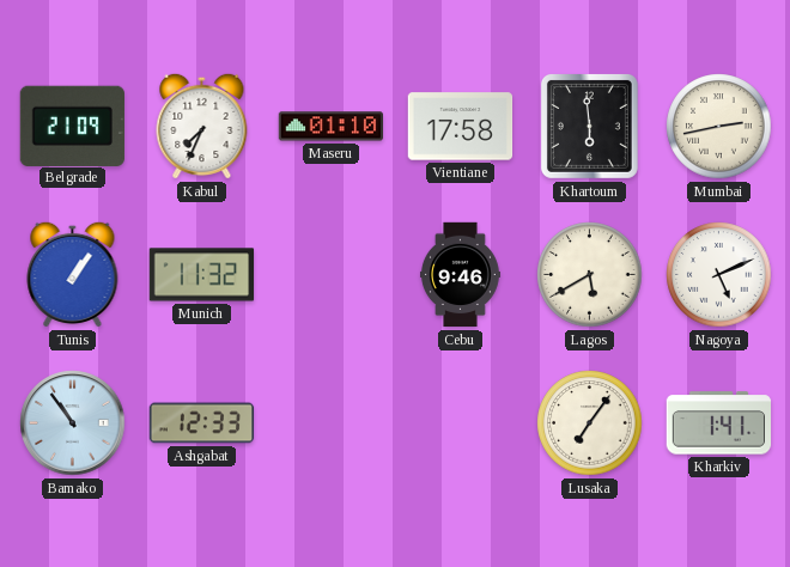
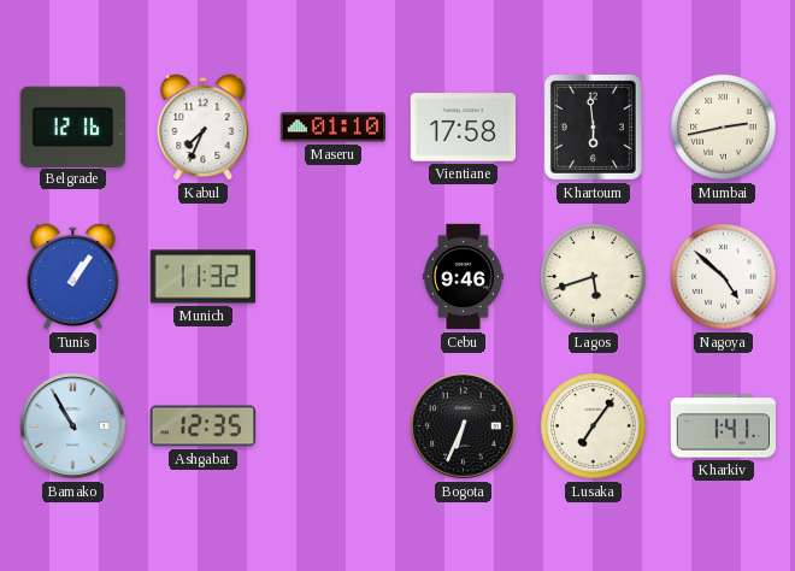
Belgrade: 21:09 -> 12:16 (72, 126)
Lagos: 5:40 -> 5:42 (594, 277)
Nagoya: 5:11 -> 4:52 (724, 277)
Bamako: 10:54 -> 10:55 (73, 426)
Ashgabat: 12:33 -> 12:35 (204, 426)
Bogota: none -> 6:34 (464, 426)
